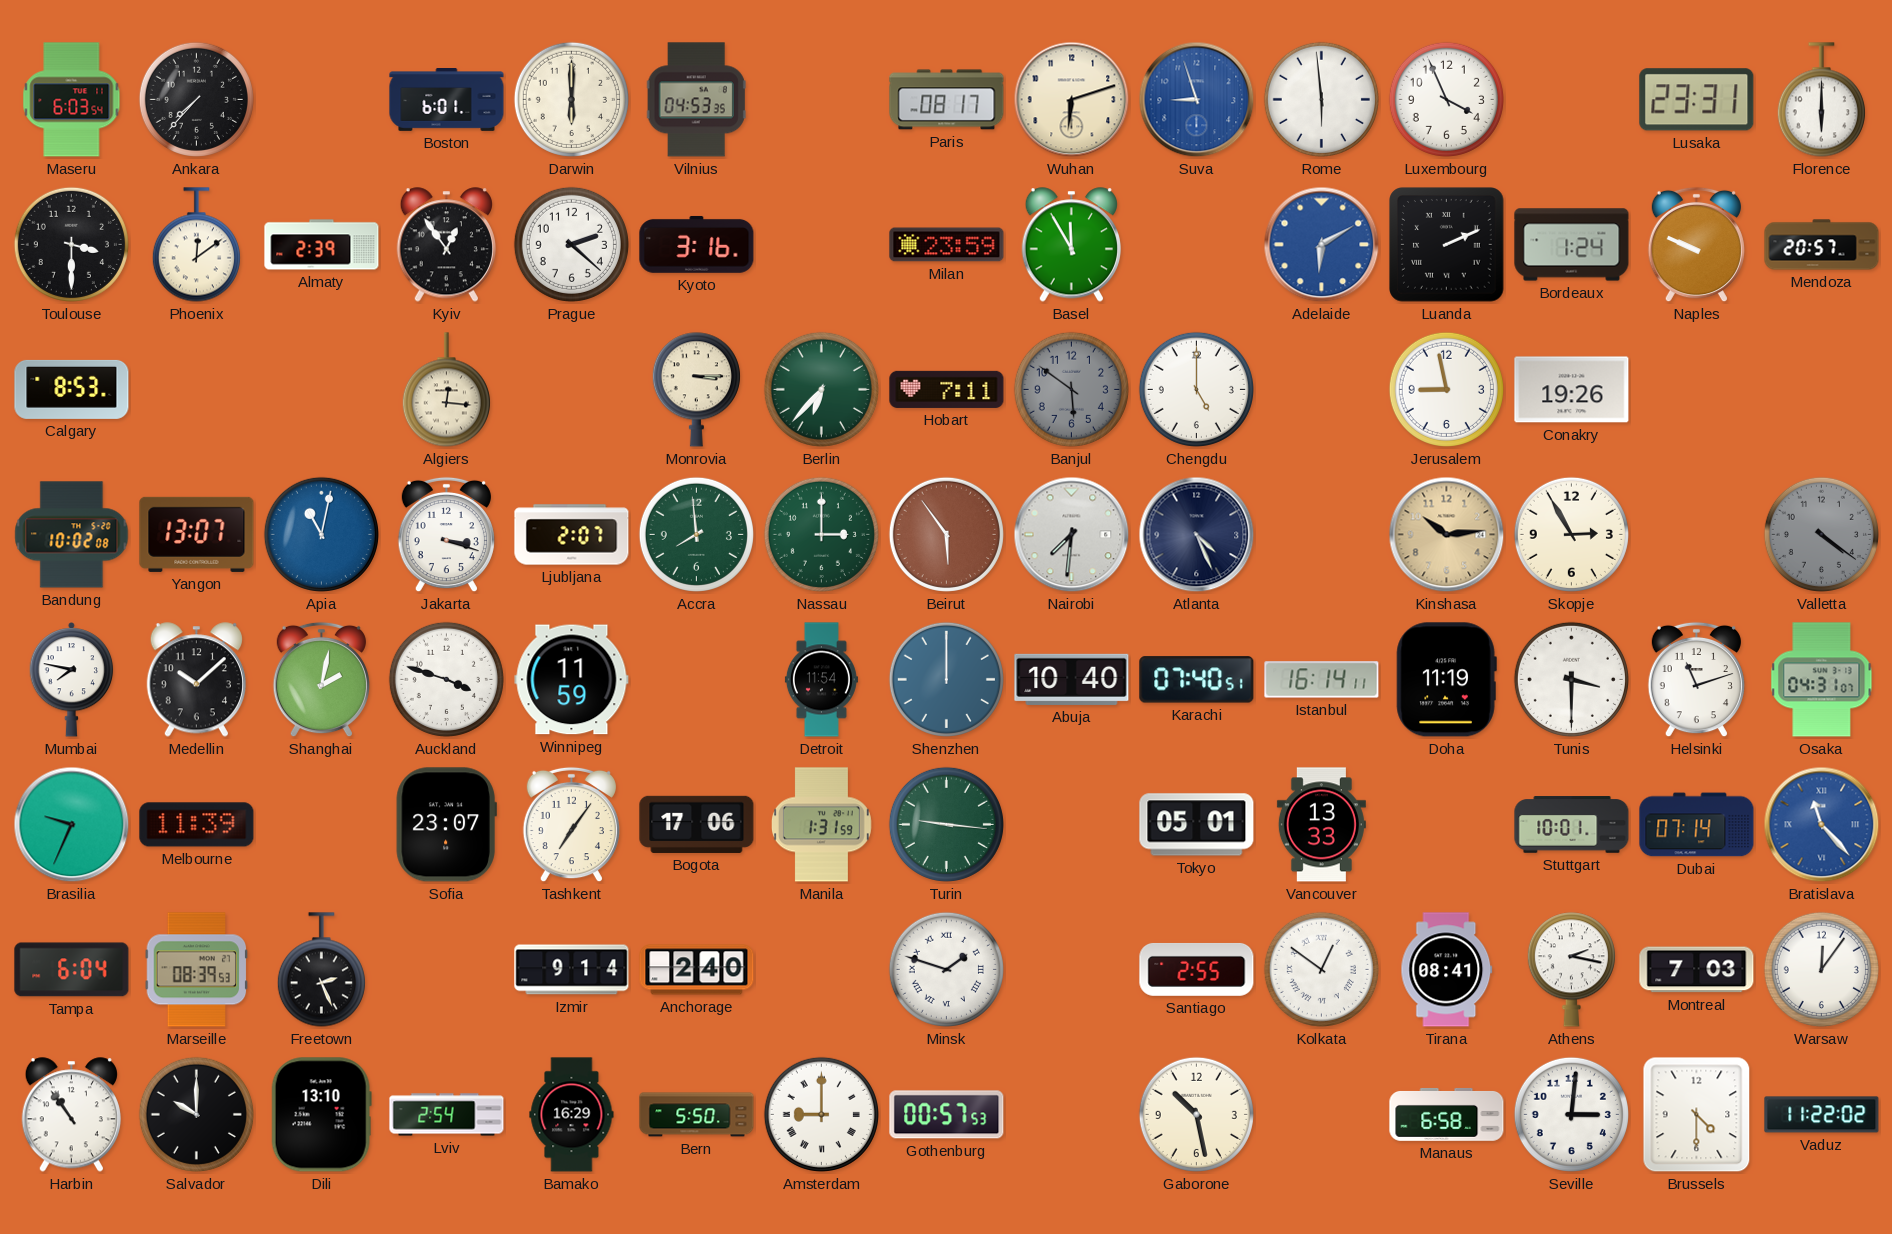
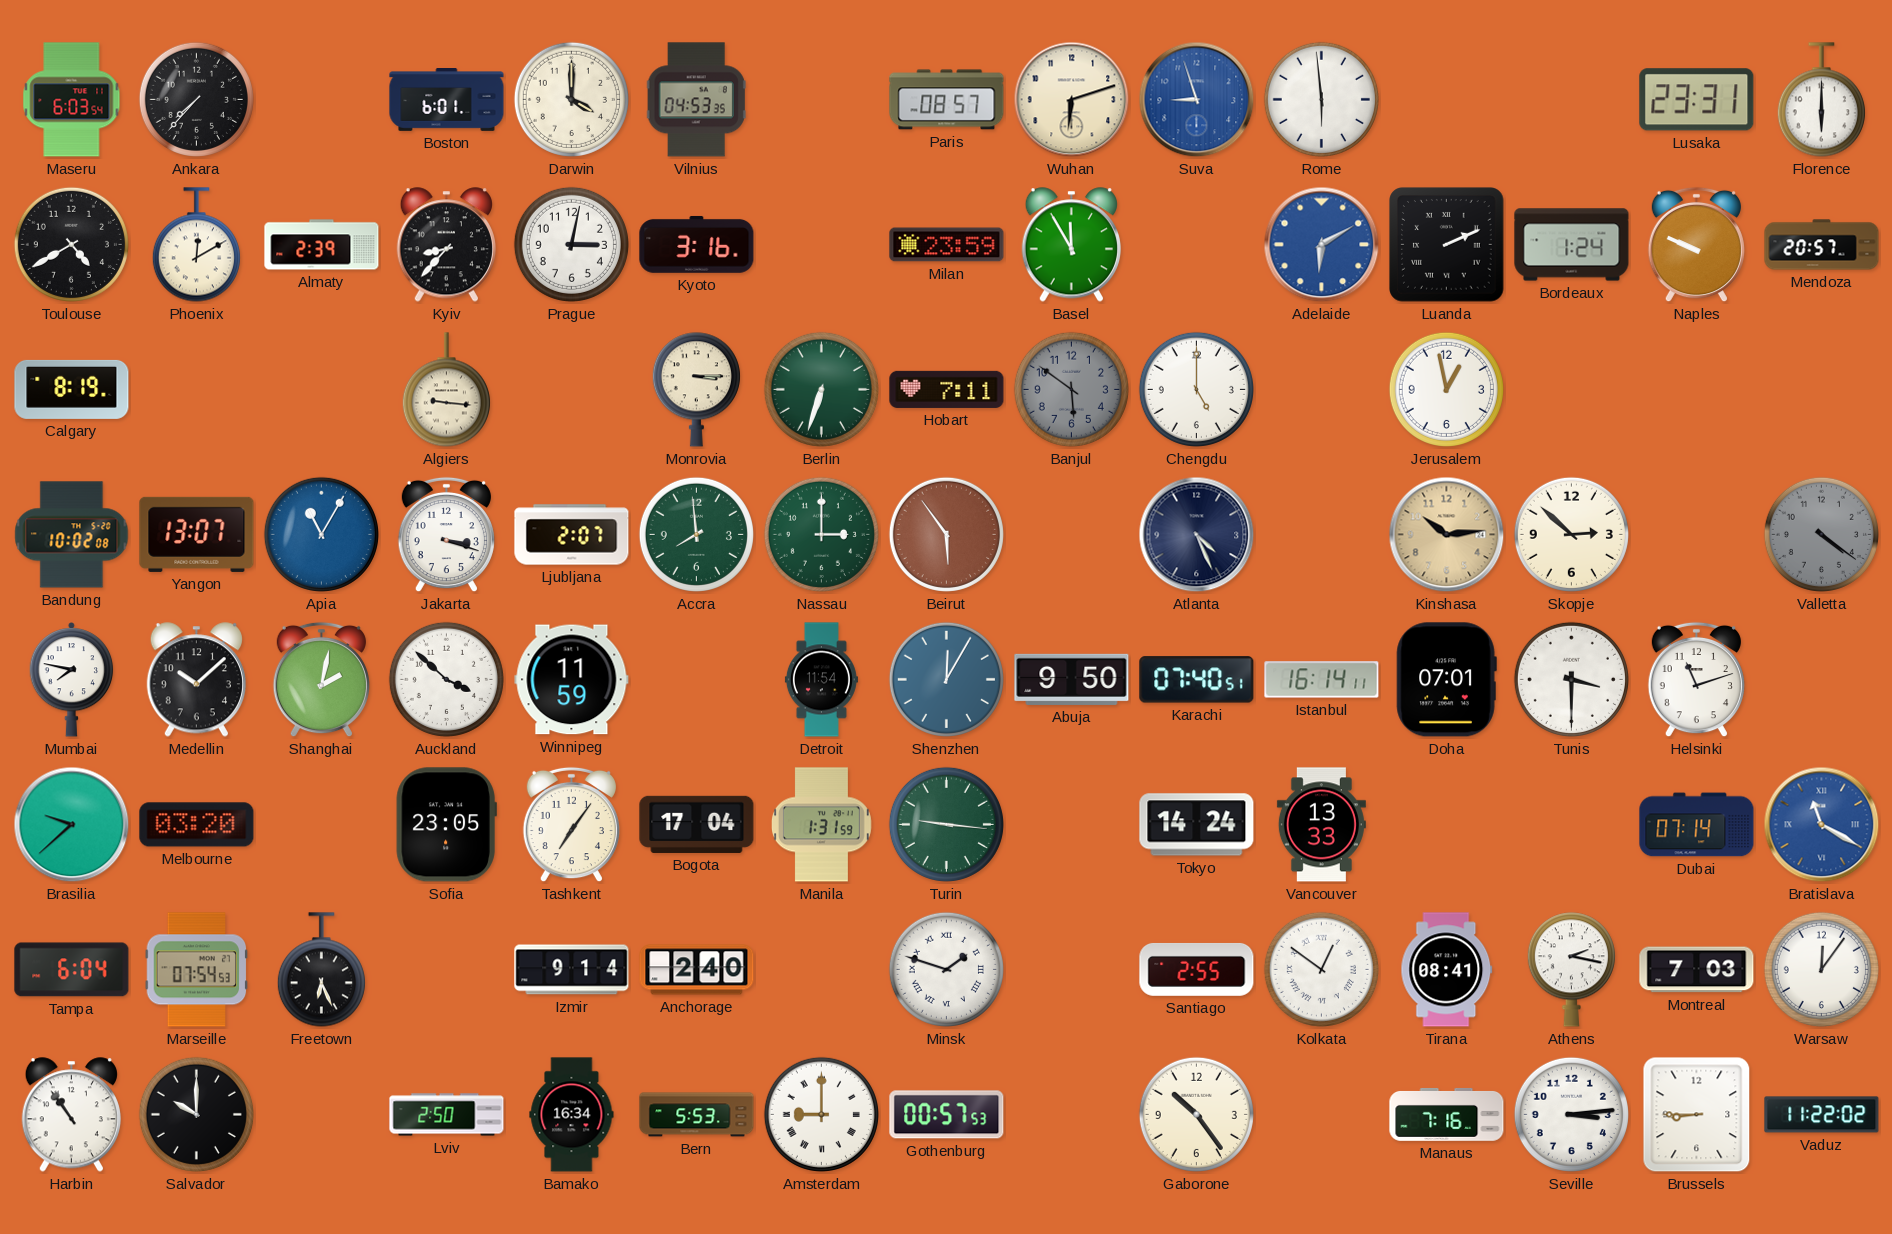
Darwin: 6:00 -> 4:00 (571, 99)
Paris: 08:17 -> 08:57 (947, 100)
Luxembourg: 3:56 -> none (1446, 99)
Toulouse: 3:30 -> 4:40 (71, 244)
Phoenix: 12:09 -> 12:10 (196, 245)
Kyiv: 12:54 -> 8:37 (446, 245)
Prague: 2:22 -> 3:02 (571, 244)
Calgary: 8:53 -> 8:19 (72, 389)
Algiers: 12:16 -> 9:16 (446, 390)
Berlin: 6:37 -> 6:33 (821, 389)
Jerusalem: 8:58 -> 12:58 (1446, 389)
Conakry: 19:26 -> none (1572, 390)
Apia: 11:02 -> 11:05 (321, 534)
Nairobi: 7:31 -> none (1072, 535)
Skopje: 2:55 -> 2:52 (1571, 534)
Auckland: 3:48 -> 3:52 (446, 679)
Shenzhen: 12:00 -> 12:05 (946, 679)
Abuja: 10:40 -> 9:50 (1072, 679)
Doha: 11:19 -> 07:01 (1446, 680)
Osaka: 04:31 -> none (1822, 680)
Brasilia: 9:34 -> 9:38 (72, 825)
Melbourne: 11:39 -> 03:20 (197, 825)
Sofia: 23:07 -> 23:05 (446, 825)
Bogota: 17:06 -> 17:04 (697, 824)
Tokyo: 05:01 -> 14:24 (1197, 825)
Stuttgart: 10:01 -> none (1572, 825)
Bratislava: 11:23 -> 11:20 (1822, 825)
Marseille: 08:39 -> 07:54 (197, 970)
Freetown: 2:26 -> 6:26 (321, 970)
Dili: 13:10 -> none (321, 1115)
Lviv: 2:54 -> 2:50 (447, 1115)
Bamako: 16:29 -> 16:34 (572, 1115)
Bern: 5:50 -> 5:53 (697, 1115)
Gaborone: 10:28 -> 10:24 (1196, 1114)
Manaus: 6:58 -> 7:16 (1447, 1114)
Seville: 3:01 -> 3:14 (1571, 1114)
Brussels: 4:30 -> 8:45 (1697, 1115)
